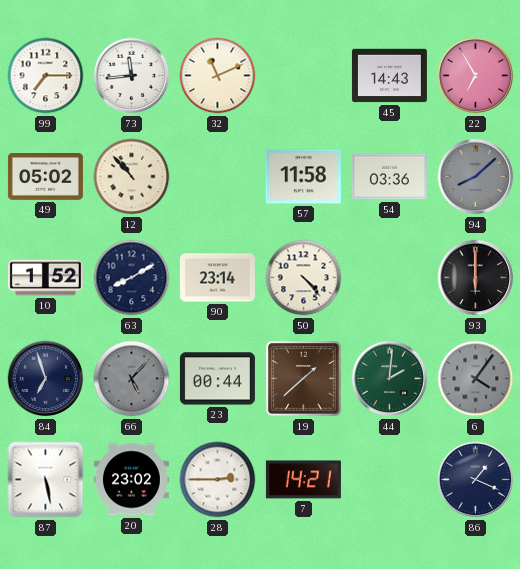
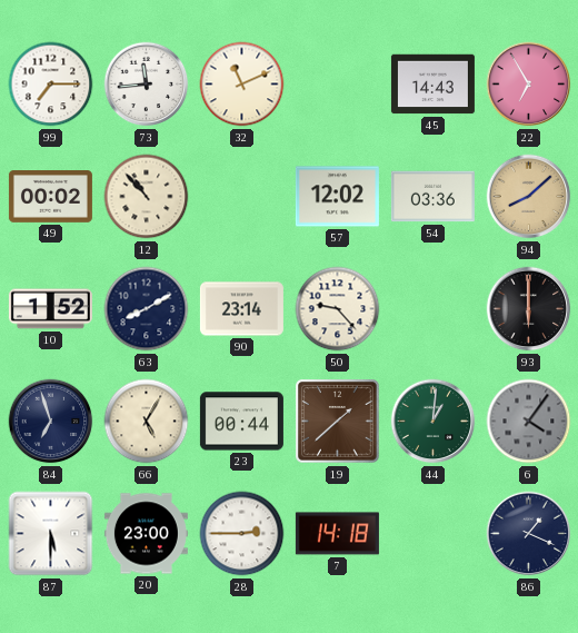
49: 05:02 -> 00:02 (50, 197)
57: 11:58 -> 12:02 (337, 197)
94 dial: grey -> champagne (529, 197)
50: 4:23 -> 9:23 (338, 309)
66: 5:07 -> 5:05 (147, 422)
66 dial: grey -> cream (147, 422)
44: 2:01 -> 1:01 (433, 422)
87: 5:28 -> 5:30 (51, 534)
20: 23:02 -> 23:00 (146, 534)
7: 14:21 -> 14:18 (337, 534)
